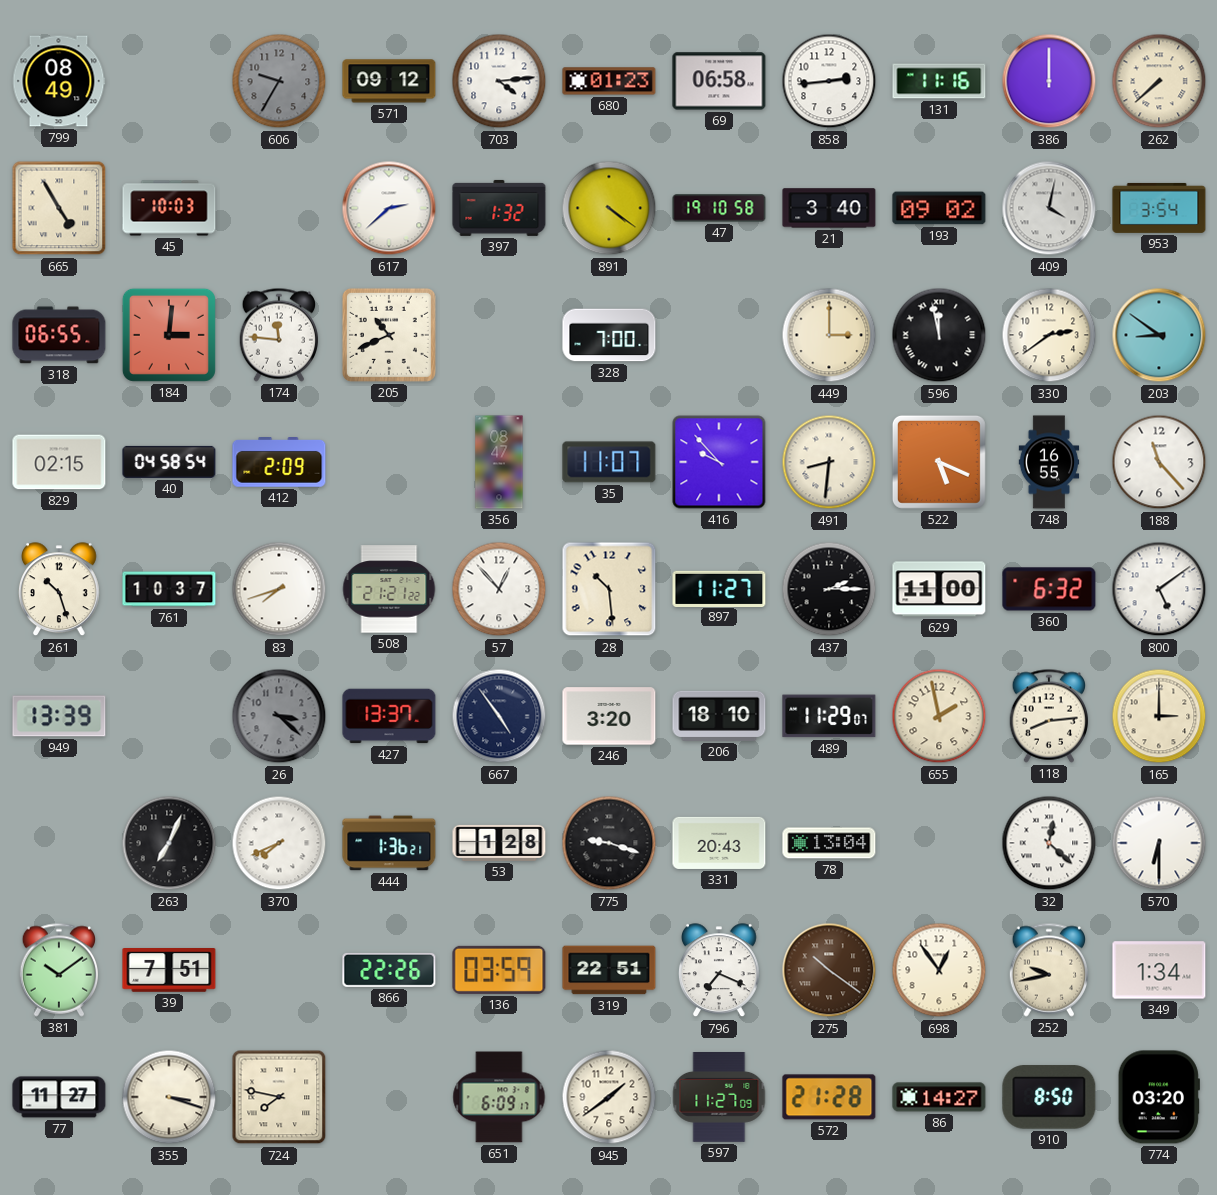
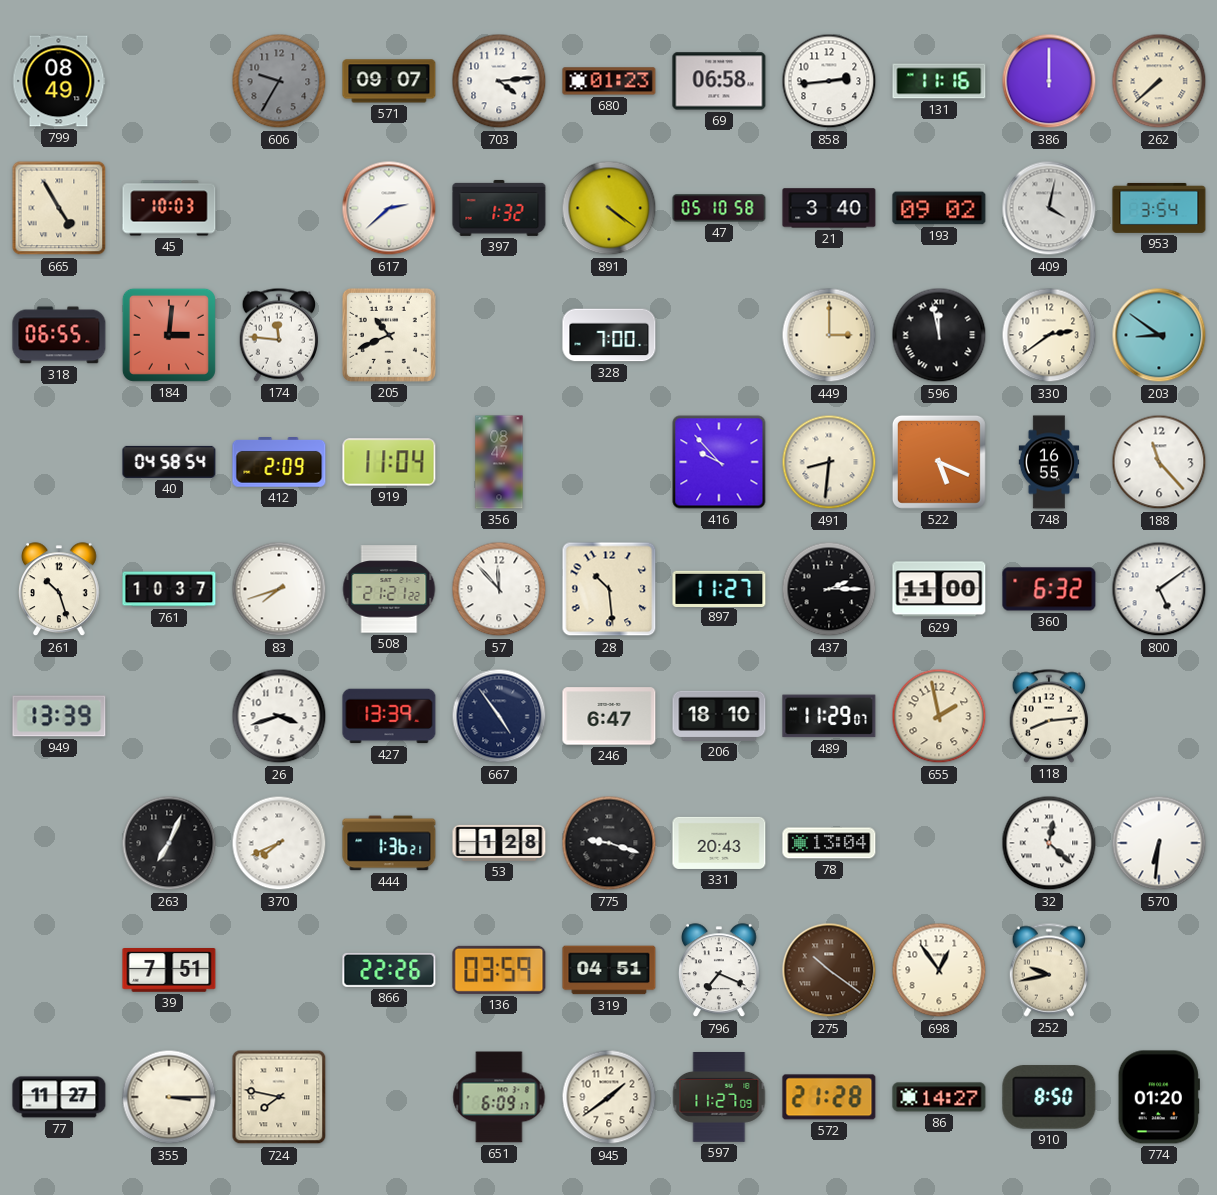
571: 09:12 -> 09:07 (389, 81)
47: 19:10 -> 05:10 (719, 208)
829: 02:15 -> none (59, 462)
919: none -> 11:04 (389, 462)
35: 11:07 -> none (609, 462)
57: 12:53 -> 11:53 (499, 589)
26: 3:22 -> 3:42 (279, 716)
26 dial: grey -> white (279, 716)
427: 13:37 -> 13:39 (389, 716)
246: 3:20 -> 6:47 (609, 716)
165: 3:00 -> none (1159, 716)
570: 6:30 -> 6:31 (1159, 843)
381: 10:09 -> none (59, 970)
319: 22:51 -> 04:51 (609, 970)
349: 1:34 -> none (1159, 970)
355: 3:18 -> 3:15 (169, 1097)
774: 03:20 -> 01:20 (1159, 1097)
